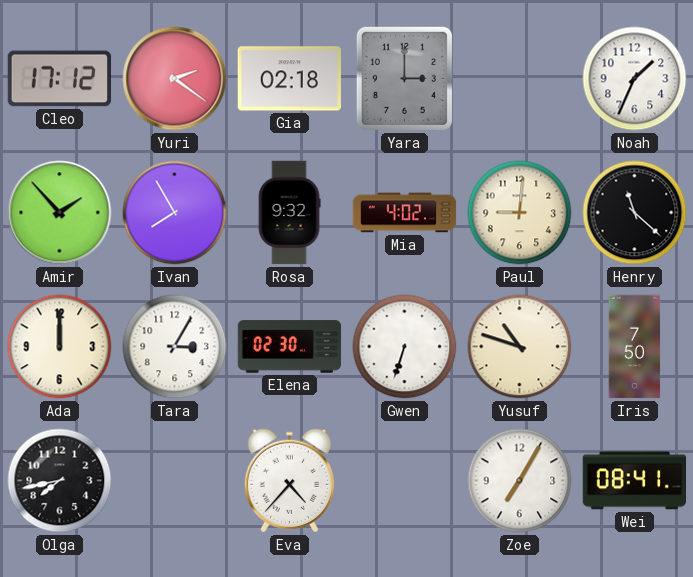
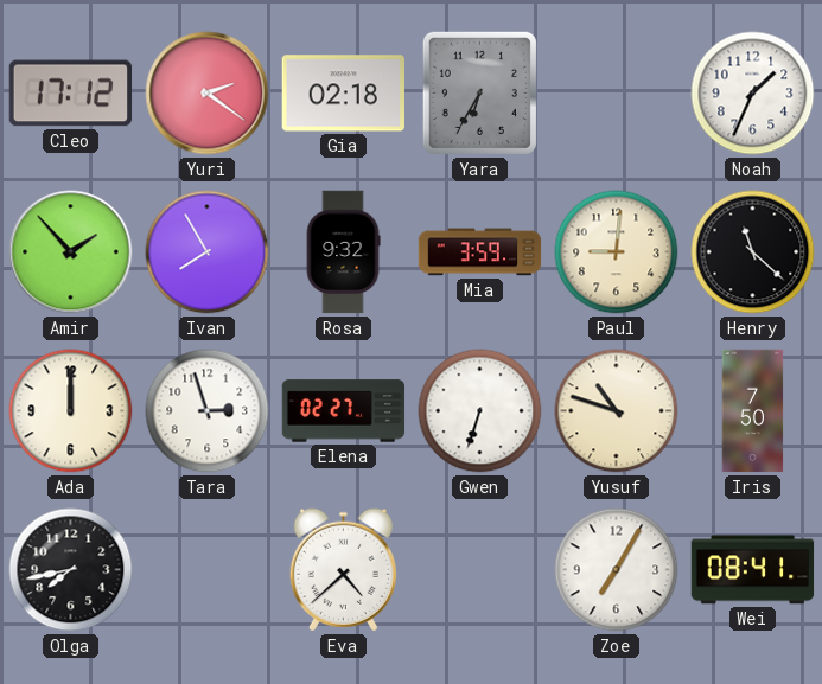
Yara: 3:00 -> 6:35 (479, 92)
Mia: 4:02 -> 3:59 (480, 252)
Tara: 3:05 -> 2:57 (208, 411)
Elena: 02:30 -> 02:27 (344, 411)
Eva: 4:37 -> 4:38 (343, 570)
